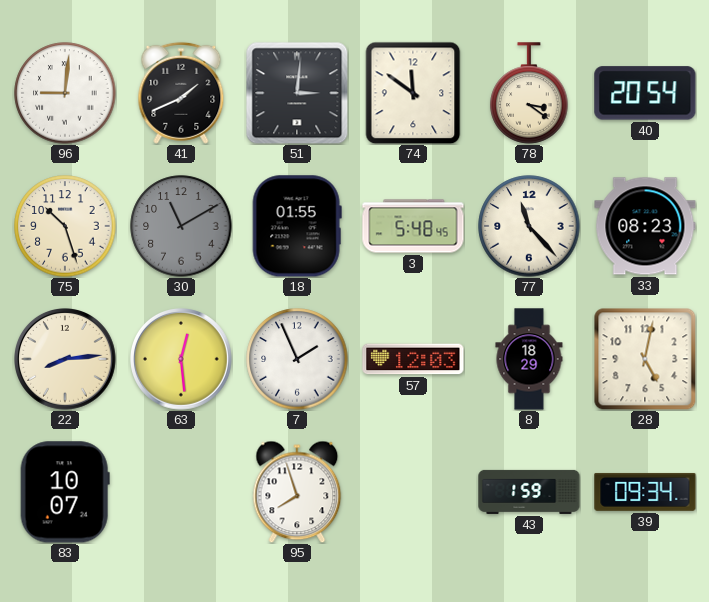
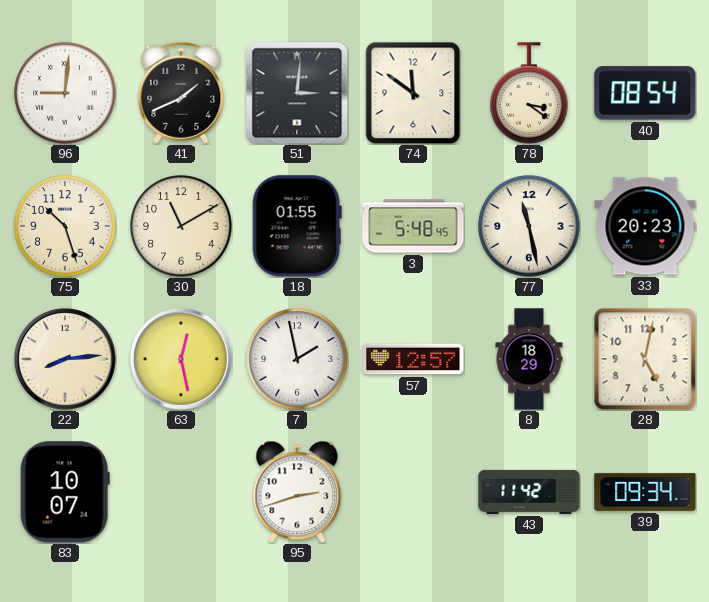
40: 20:54 -> 08:54 (645, 93)
30 dial: grey -> cream (181, 226)
77: 11:23 -> 11:28 (529, 226)
33: 08:23 -> 20:23 (645, 226)
63: 12:29 -> 12:28 (182, 360)
7: 1:56 -> 1:58 (297, 359)
57: 12:03 -> 12:57 (413, 359)
95: 7:57 -> 2:42 (297, 492)
43: 1:59 -> 11:42 (529, 492)
